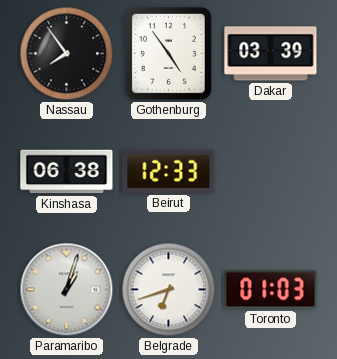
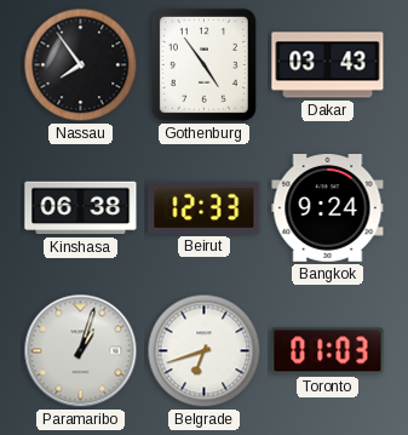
Dakar: 03:39 -> 03:43 (328, 65)
Bangkok: none -> 9:24 (328, 208)
